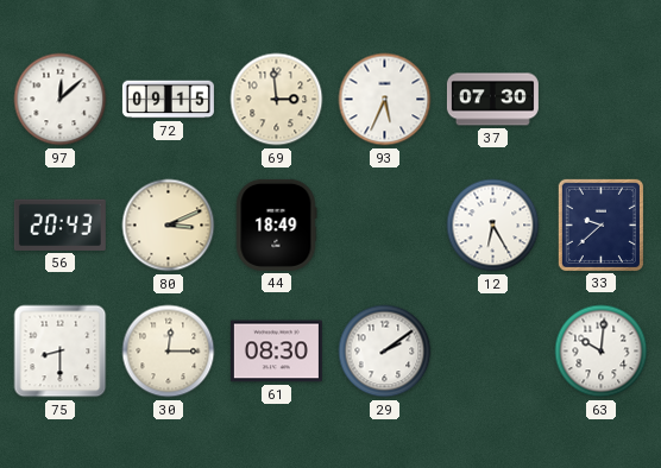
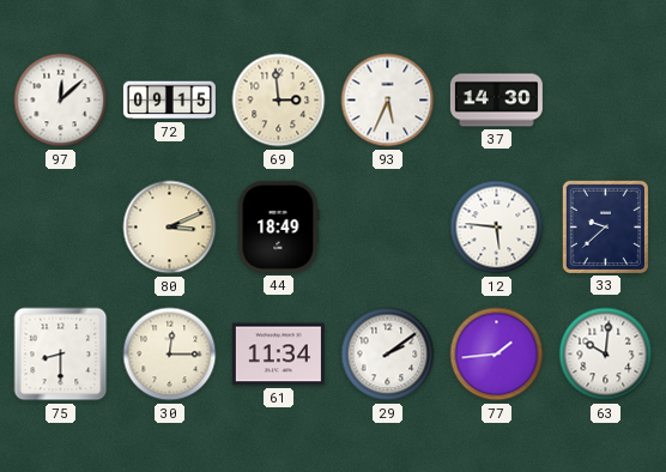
37: 07:30 -> 14:30 (496, 101)
56: 20:43 -> none (59, 224)
12: 6:25 -> 5:46 (497, 228)
61: 08:30 -> 11:34 (278, 355)
77: none -> 1:44 (497, 355)
